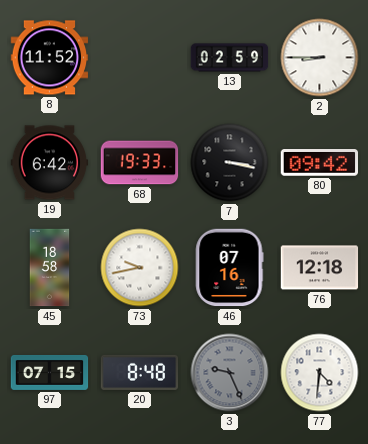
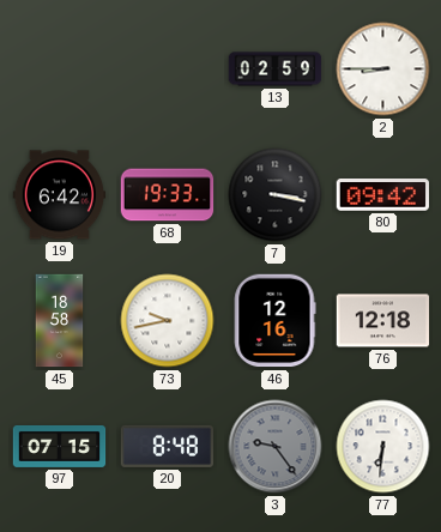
8: 11:52 -> none (50, 58)
46: 07:16 -> 12:16 (276, 321)
3: 9:26 -> 9:24 (276, 447)
77: 4:31 -> 6:31 (383, 447)
